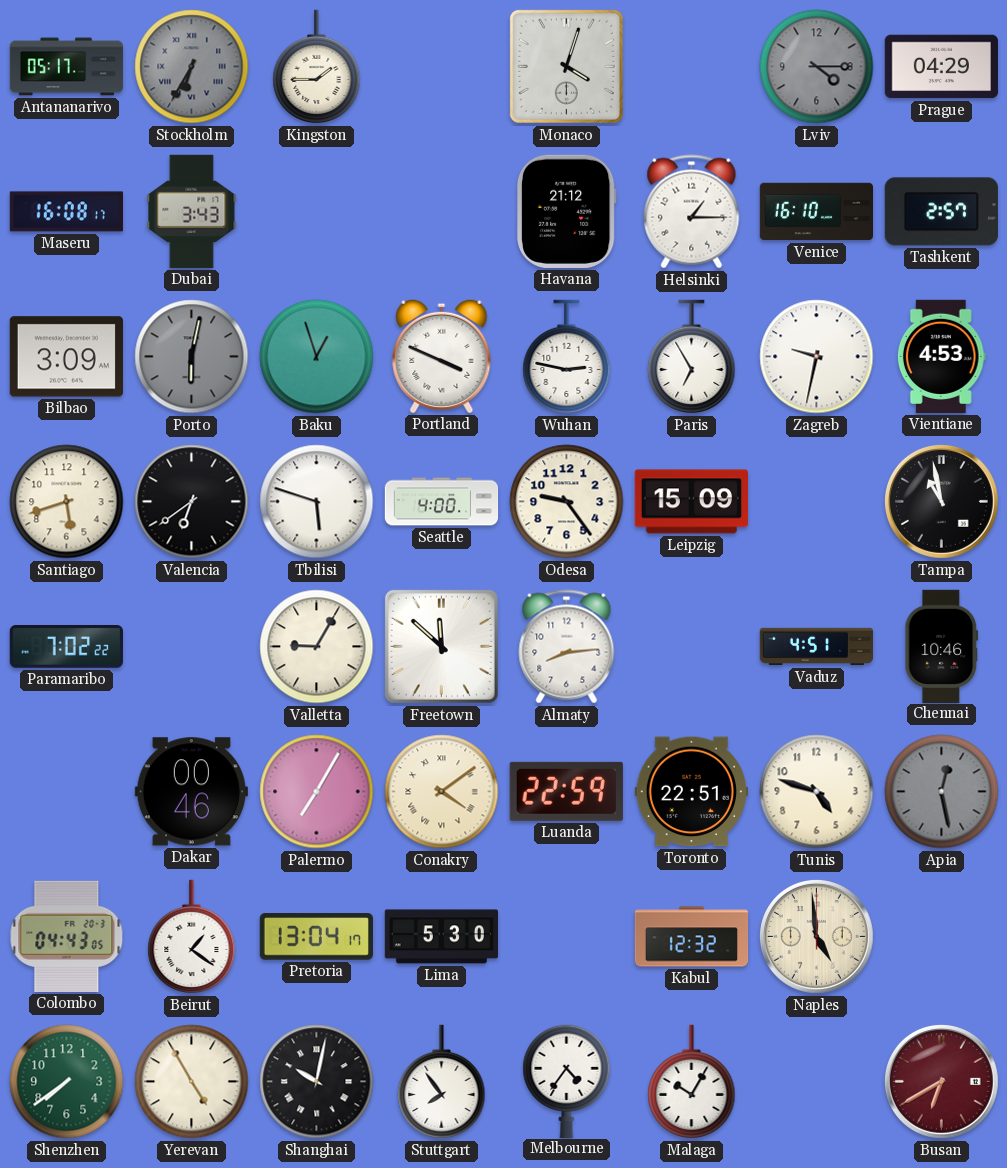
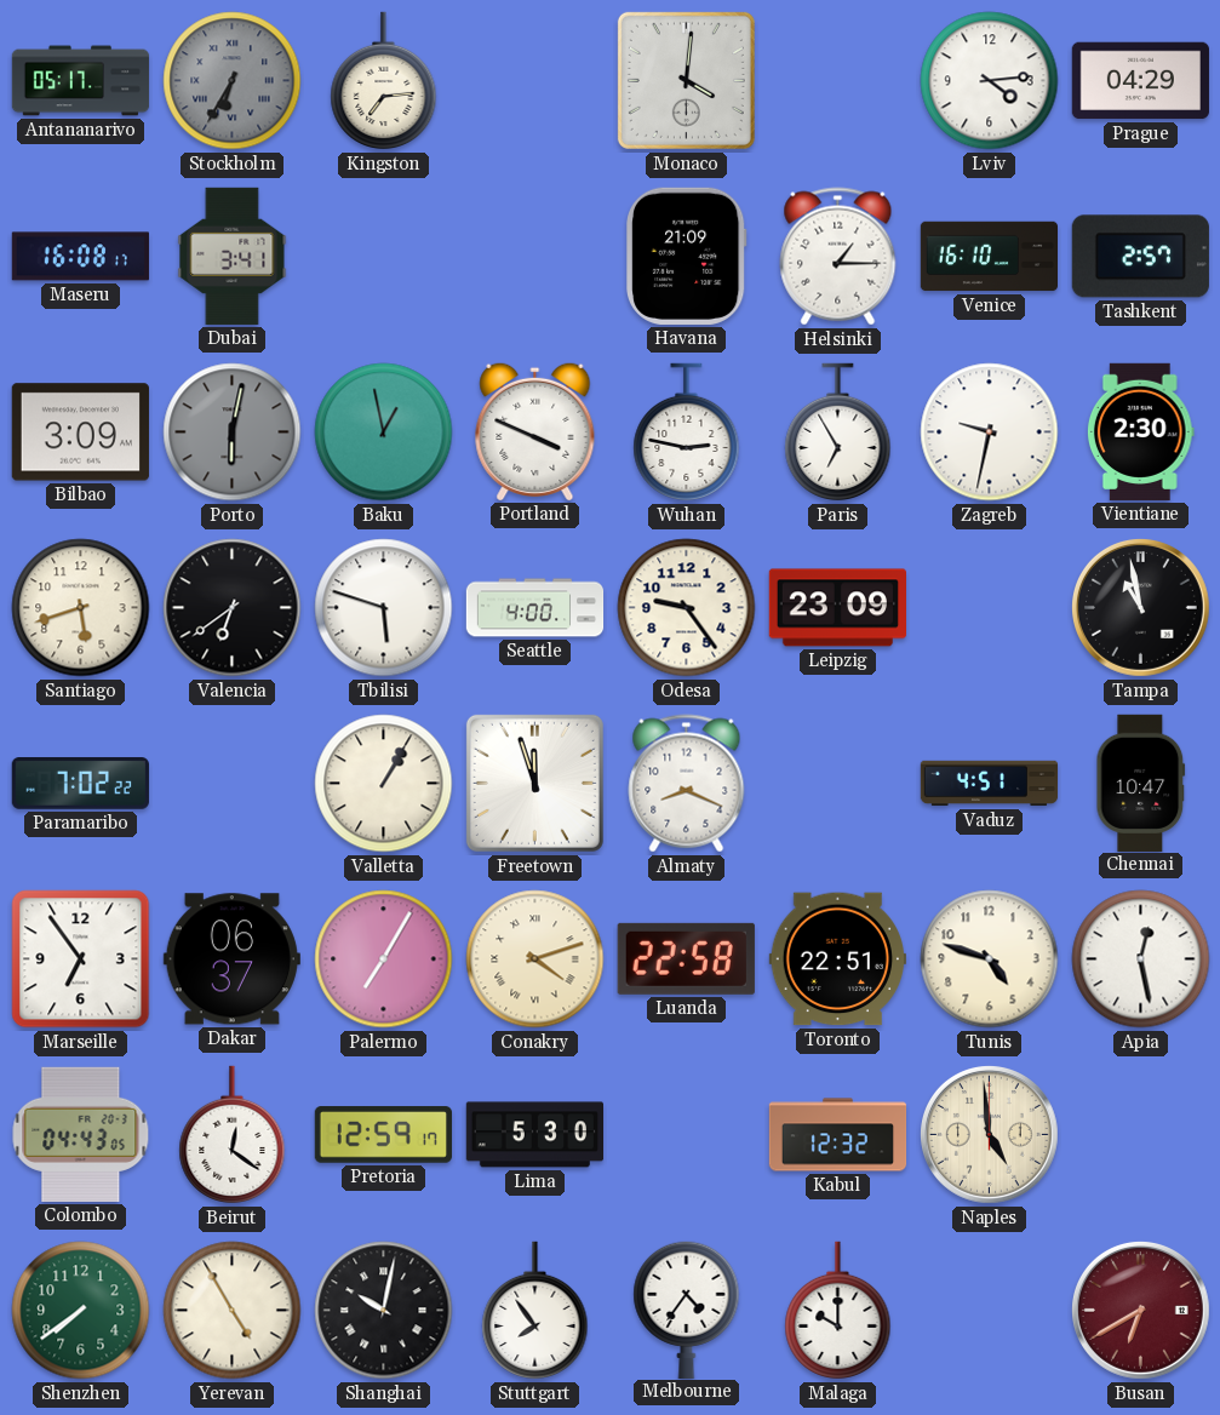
Kingston: 1:45 -> 7:14 (384, 81)
Monaco: 4:03 -> 4:01 (686, 80)
Lviv: 4:15 -> 4:14 (990, 81)
Lviv dial: grey -> white (990, 81)
Dubai: 3:43 -> 3:41 (233, 256)
Havana: 21:12 -> 21:09 (687, 256)
Baku: 12:57 -> 12:58 (384, 432)
Vientiane: 4:53 -> 2:30 (1140, 431)
Leipzig: 15:09 -> 23:09 (837, 608)
Valletta: 9:05 -> 1:05 (384, 784)
Freetown: 11:52 -> 11:57 (534, 783)
Almaty: 8:14 -> 8:19 (687, 784)
Chennai: 10:46 -> 10:47 (1141, 783)
Marseille: none -> 6:54 (81, 959)
Dakar: 00:46 -> 06:37 (231, 959)
Conakry: 4:09 -> 4:12 (535, 959)
Luanda: 22:59 -> 22:58 (686, 958)
Apia dial: grey -> white (1141, 959)
Beirut: 1:21 -> 12:21 (233, 1135)
Pretoria: 13:04 -> 12:59 (383, 1135)
Malaga: 10:05 -> 10:00 (838, 1311)
